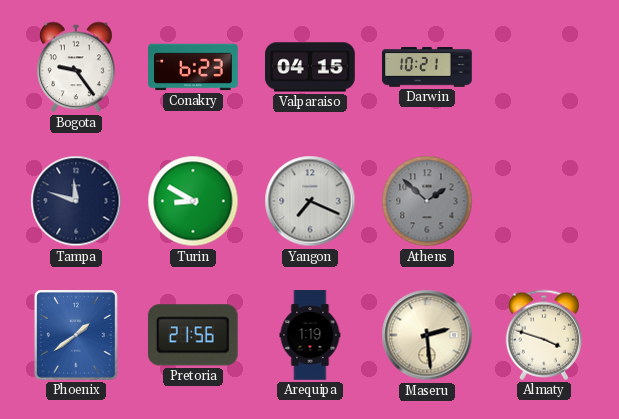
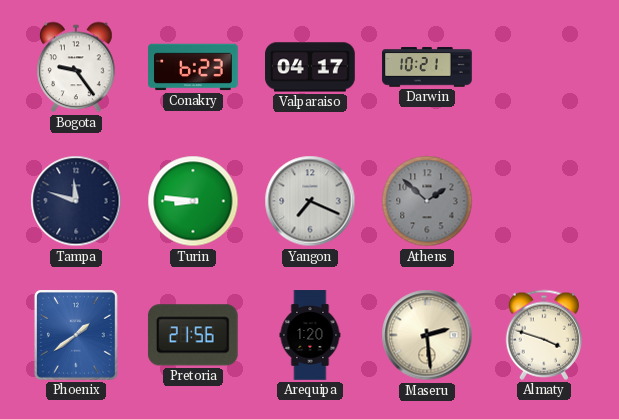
Valparaiso: 04:15 -> 04:17 (310, 67)
Turin: 8:50 -> 8:46 (193, 201)
Arequipa: 1:19 -> 1:20 (310, 335)
